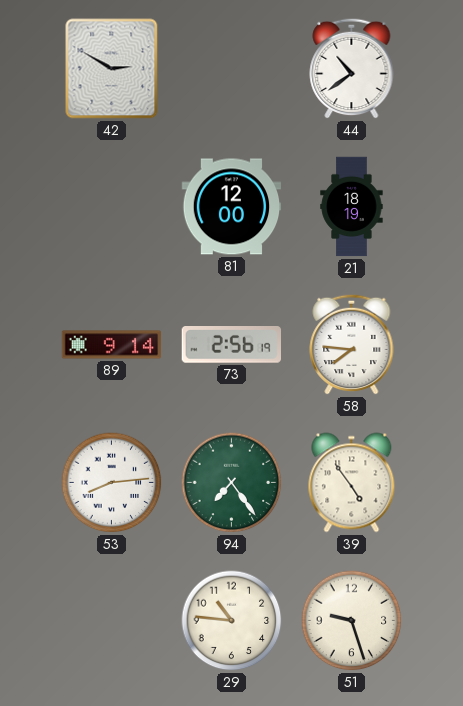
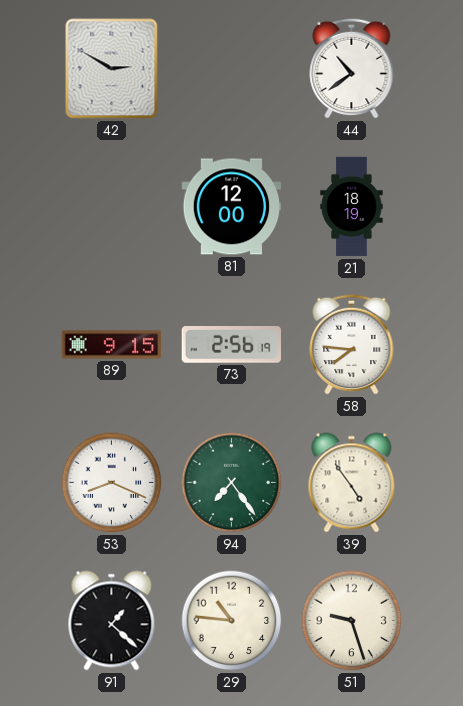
89: 9:14 -> 9:15 (112, 345)
53: 8:14 -> 8:19 (112, 483)
91: none -> 1:22 (112, 621)
